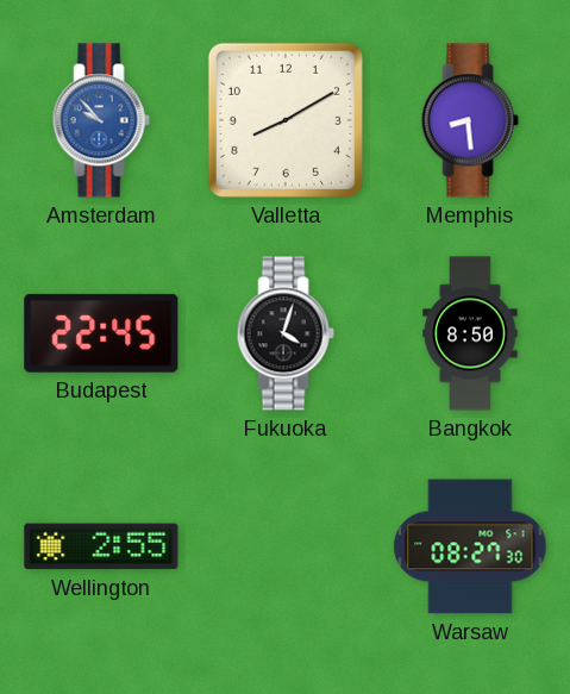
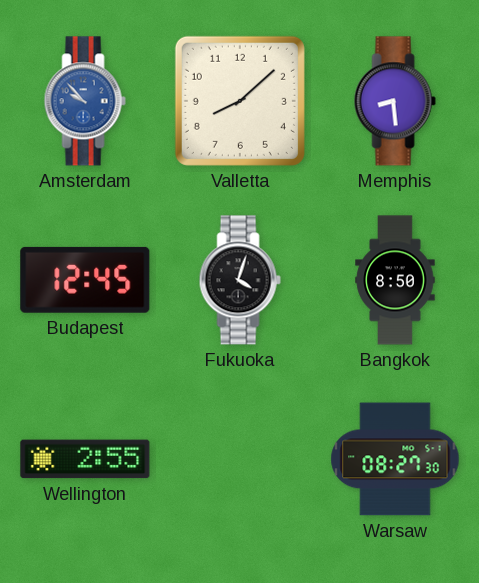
Valletta: 8:10 -> 8:08 (240, 101)
Budapest: 22:45 -> 12:45 (85, 280)
